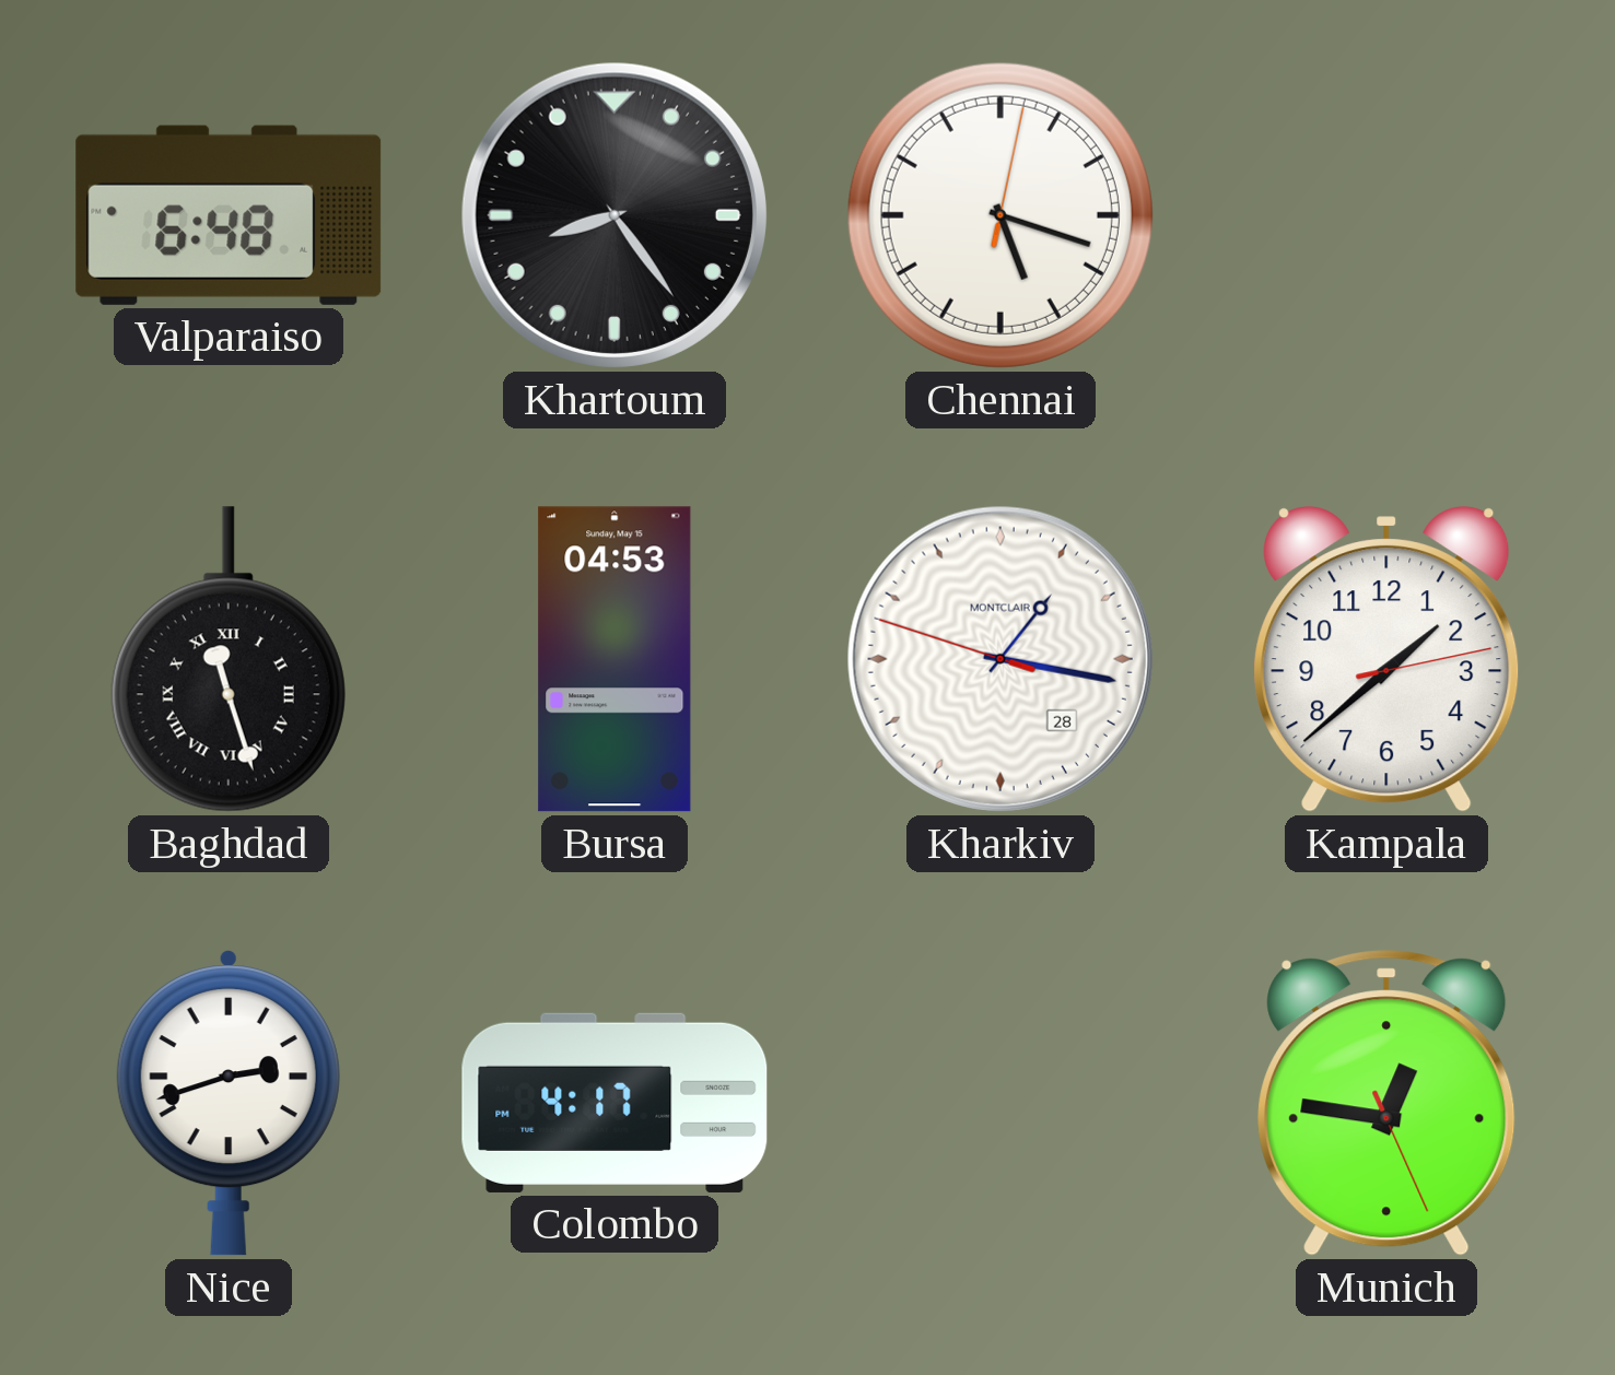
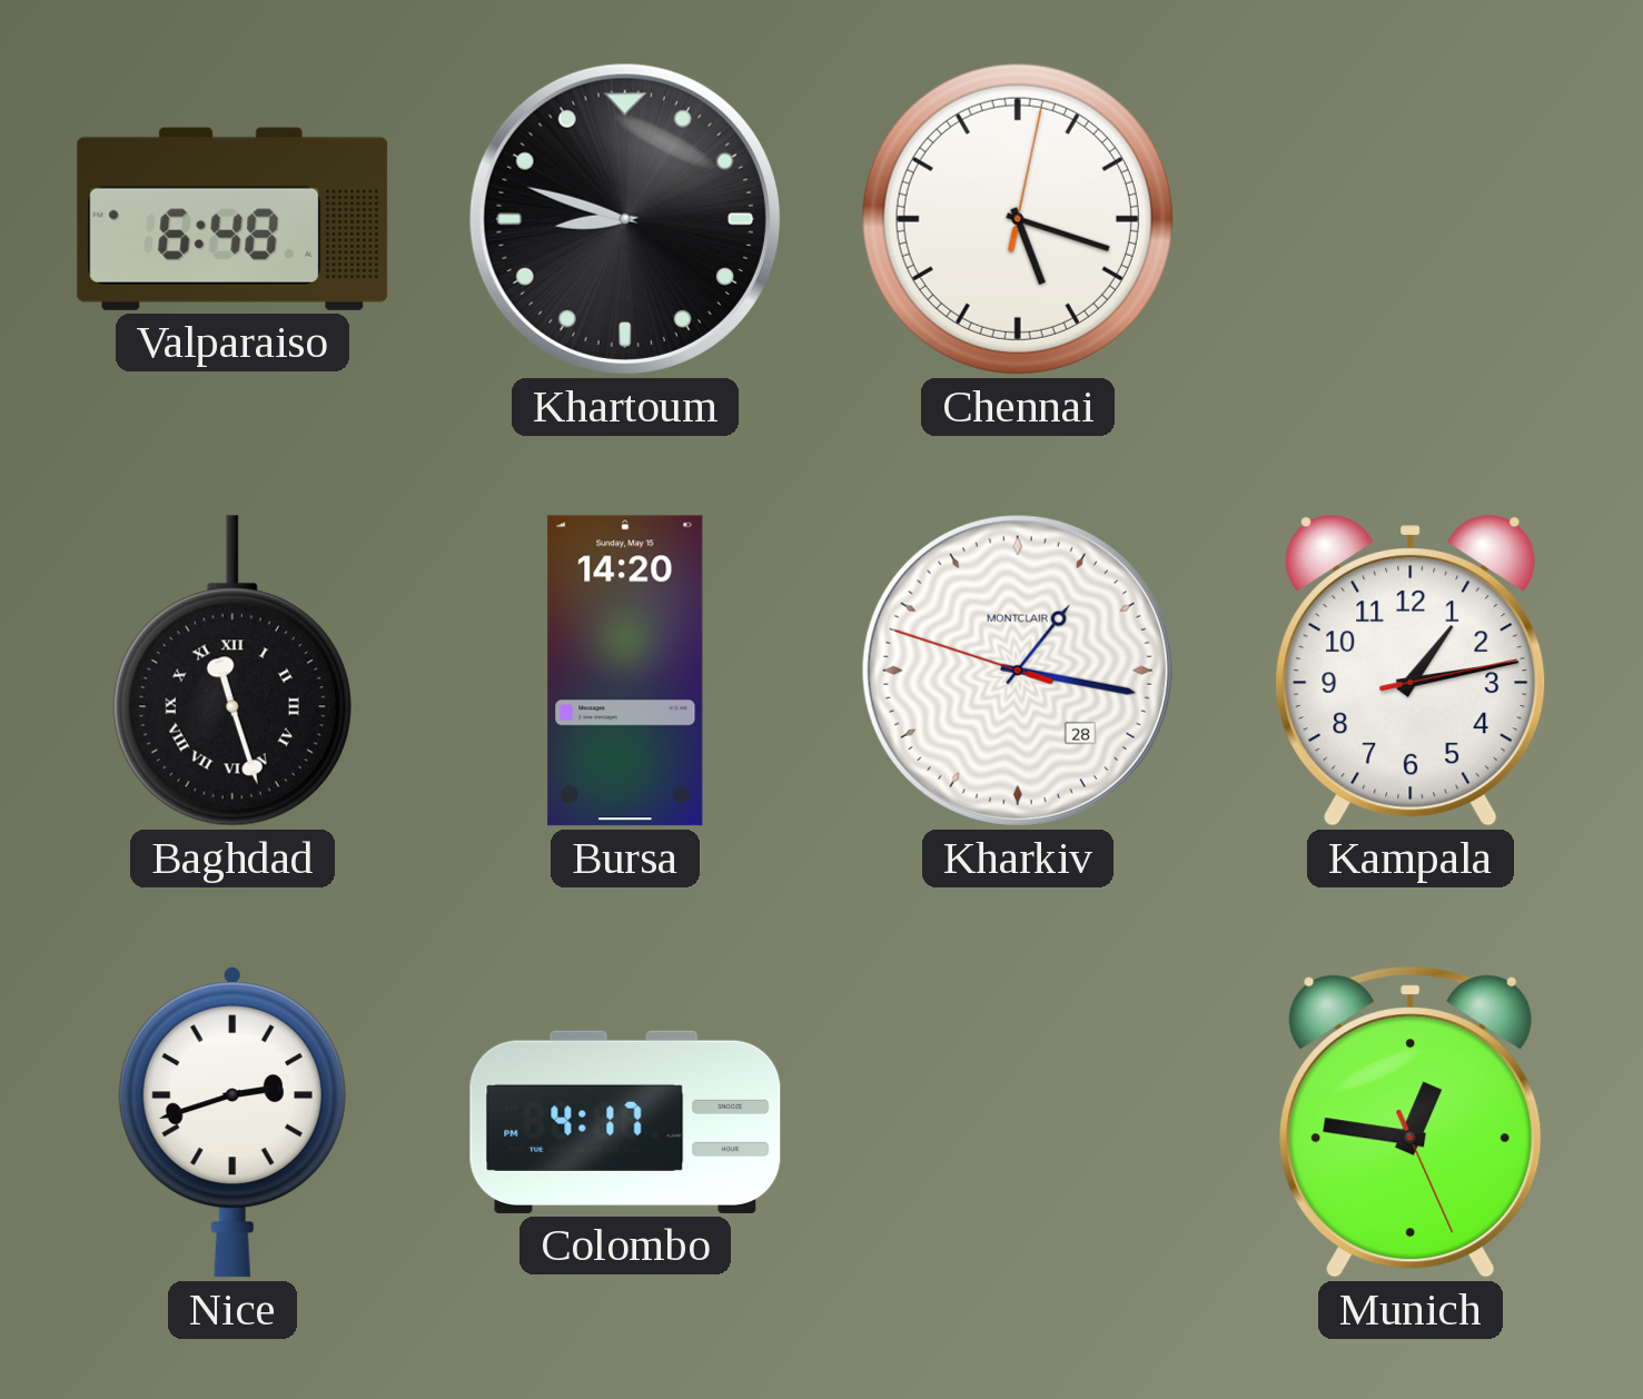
Khartoum: 8:24 -> 8:48 (625, 219)
Bursa: 04:53 -> 14:20 (625, 671)
Kampala: 1:38 -> 1:13 (1411, 671)
